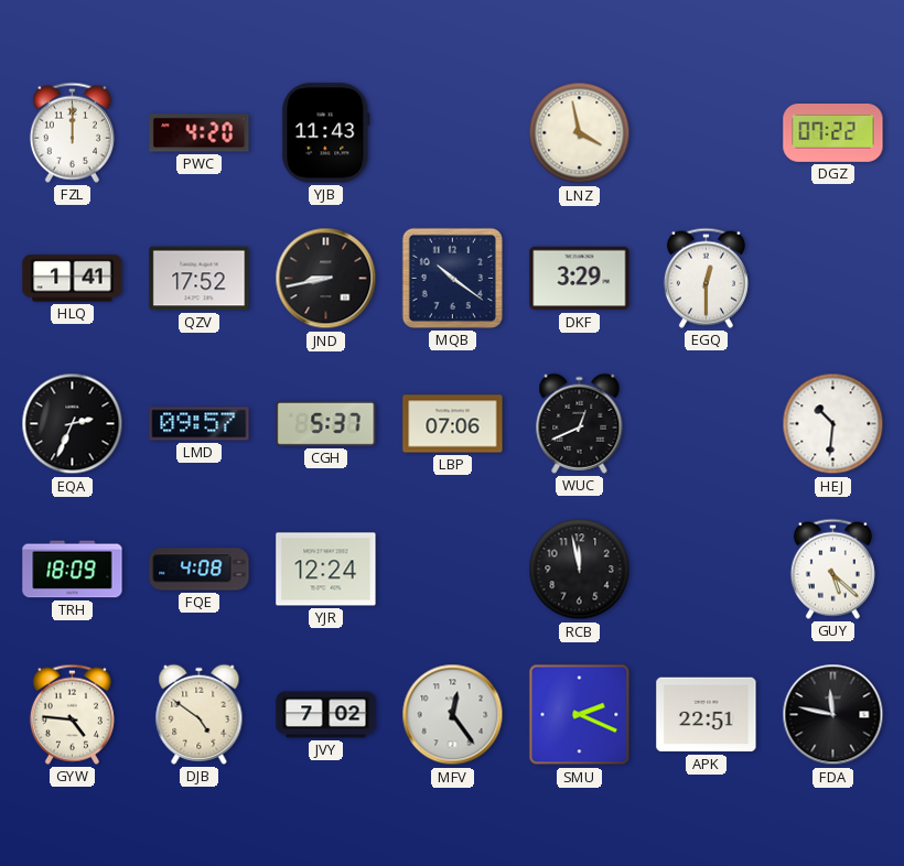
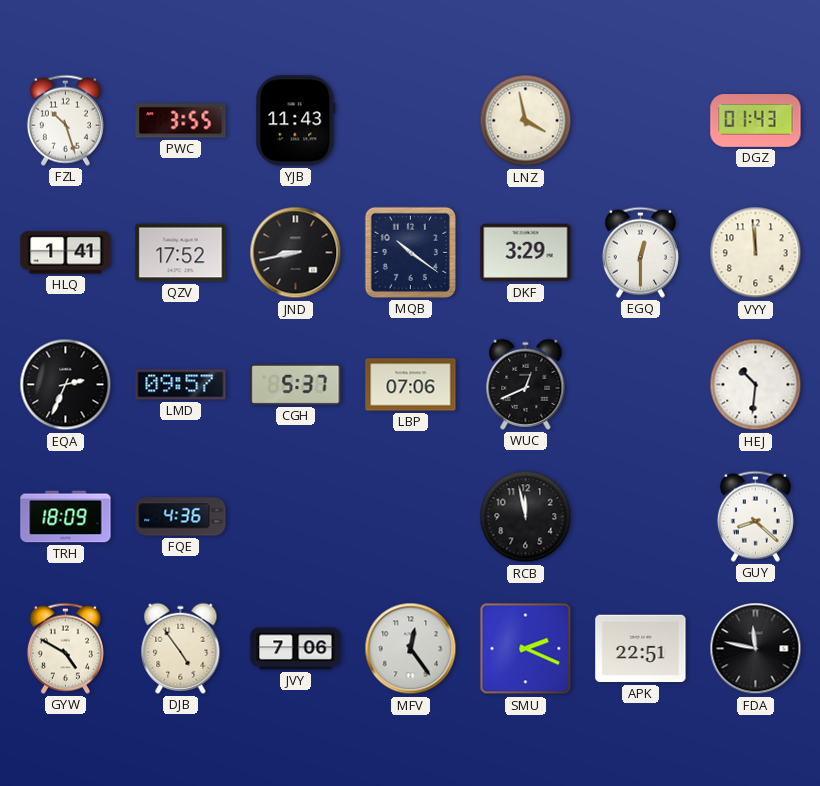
FZL: 12:00 -> 10:27 (65, 120)
PWC: 4:20 -> 3:55 (181, 121)
DGZ: 07:22 -> 01:43 (756, 121)
VYY: none -> 11:59 (756, 253)
FQE: 4:08 -> 4:36 (181, 517)
YJR: 12:24 -> none (326, 570)
GUY: 5:22 -> 8:22 (755, 516)
GYW: 4:46 -> 4:50 (65, 648)
DJB: 4:51 -> 4:54 (181, 648)
JVY: 7:02 -> 7:06 (296, 649)
